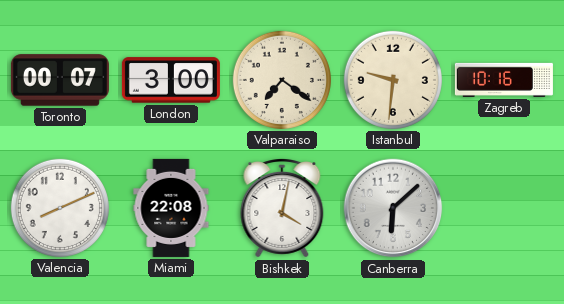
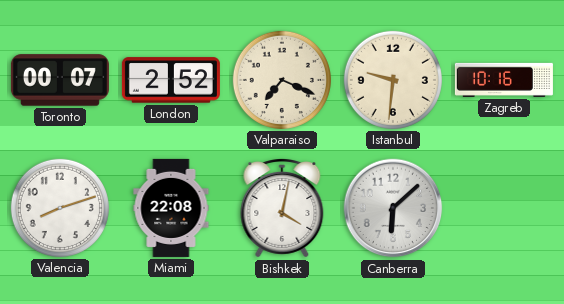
London: 3:00 -> 2:52 (171, 80)
Valparaiso: 7:21 -> 7:19 (282, 80)
Valencia: 8:11 -> 8:12 (60, 208)
